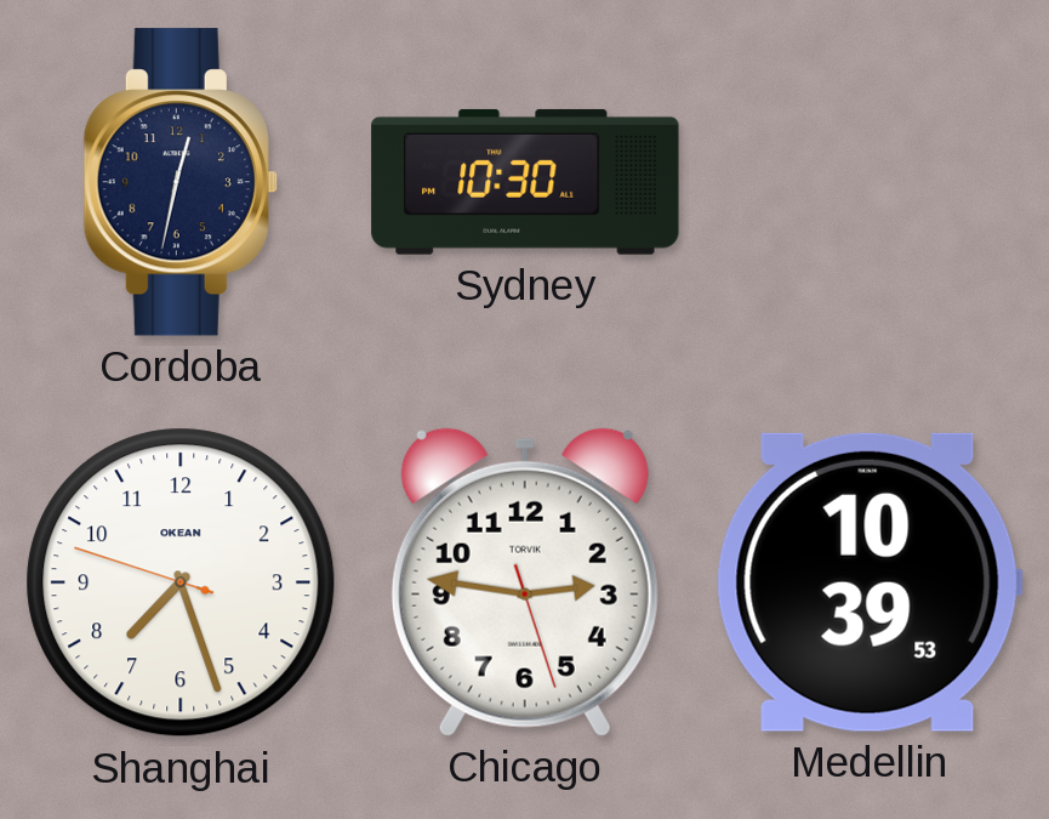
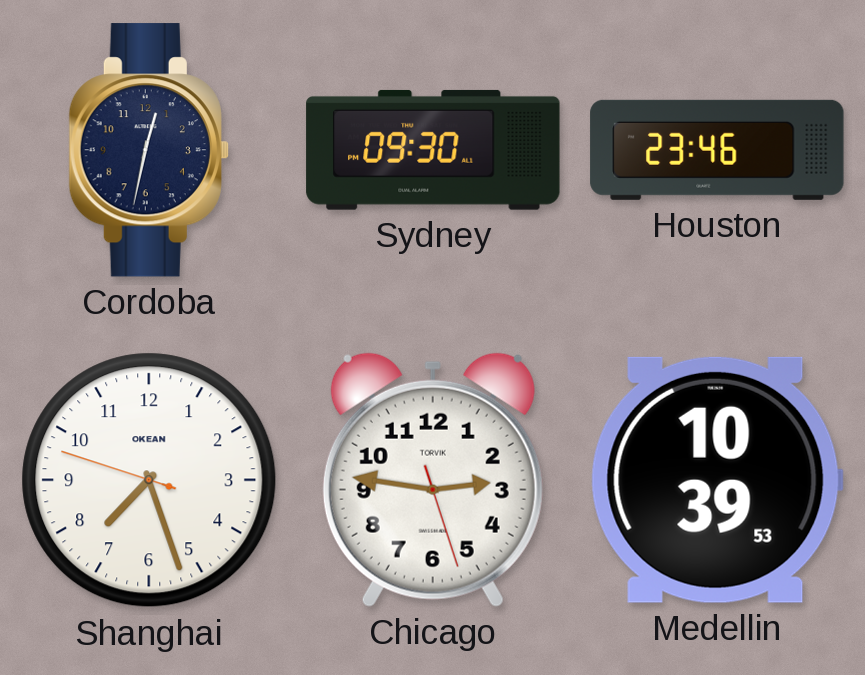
Sydney: 10:30 -> 09:30 (433, 150)
Houston: none -> 23:46 (717, 150)
